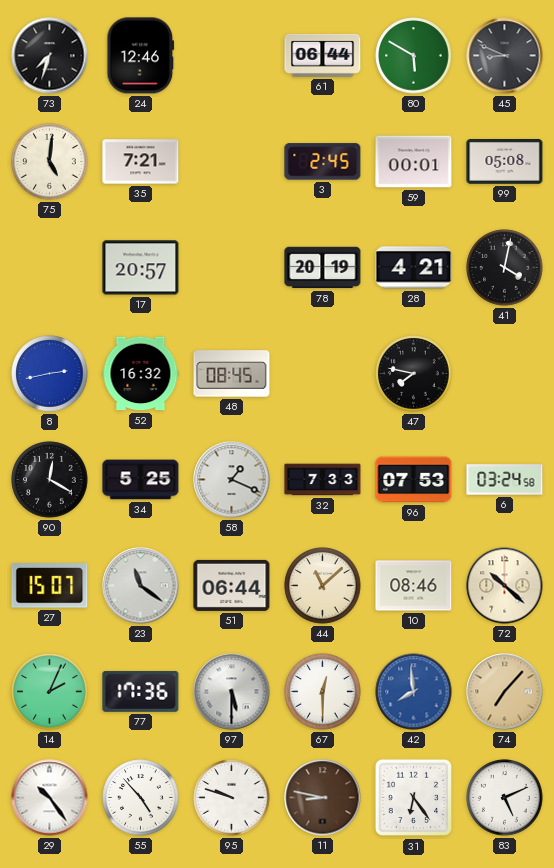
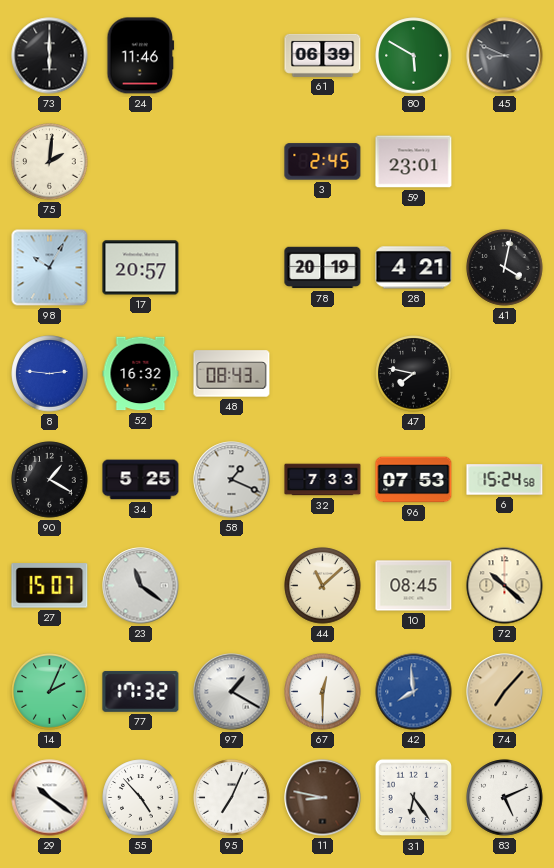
73: 7:33 -> 6:00 (50, 56)
24: 12:46 -> 11:46 (141, 56)
61: 06:44 -> 06:39 (323, 55)
75: 5:01 -> 2:01 (50, 162)
35: 7:21 -> none (141, 162)
59: 00:01 -> 23:01 (414, 162)
99: 05:08 -> none (505, 162)
98: none -> 10:05 (50, 268)
8: 2:43 -> 2:46 (50, 374)
48: 08:45 -> 08:43 (232, 374)
90: 12:20 -> 1:20 (50, 480)
6: 03:24 -> 15:24 (505, 480)
51: 06:44 -> none (232, 585)
10: 08:46 -> 08:45 (414, 586)
77: 17:36 -> 17:32 (141, 691)
97: 5:30 -> 1:20 (232, 692)
29: 10:24 -> 10:21 (50, 798)
95: 9:48 -> 7:04 (232, 798)
